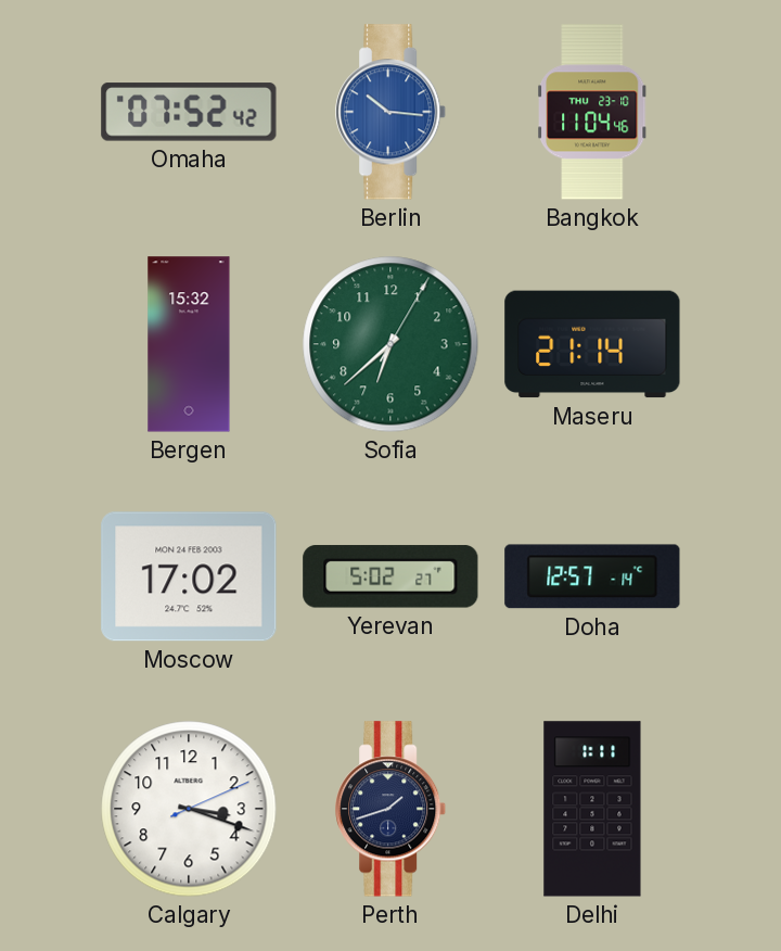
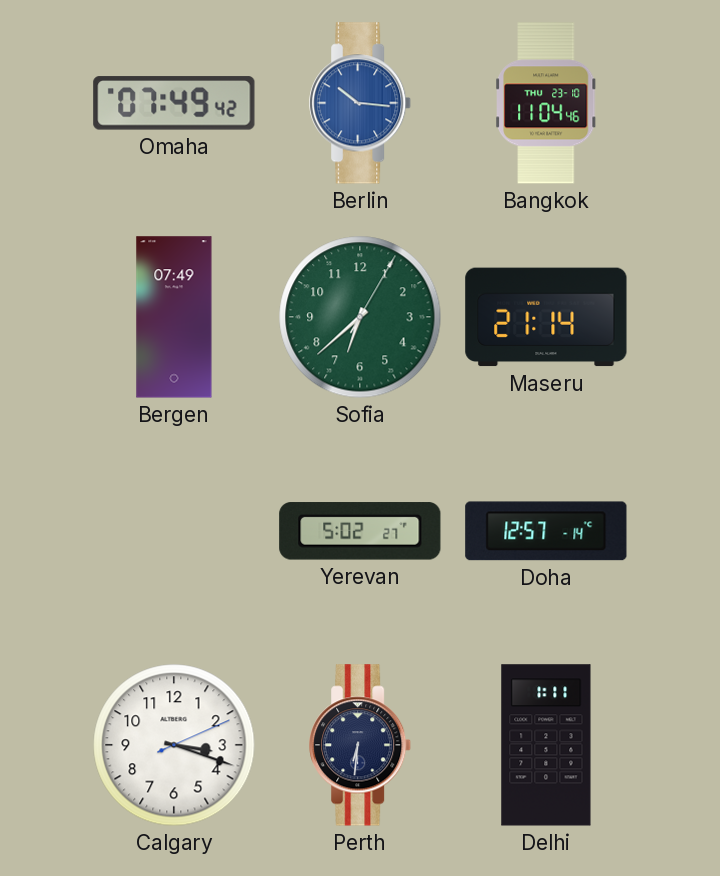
Omaha: 07:52 -> 07:49 (174, 103)
Bergen: 15:32 -> 07:49 (174, 317)
Moscow: 17:02 -> none (189, 576)
Perth: 1:42 -> 6:31 (361, 745)
